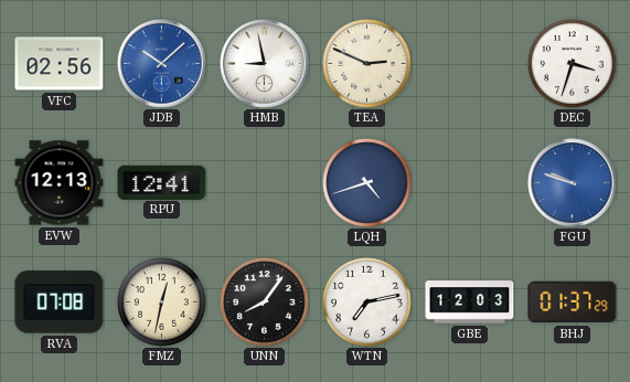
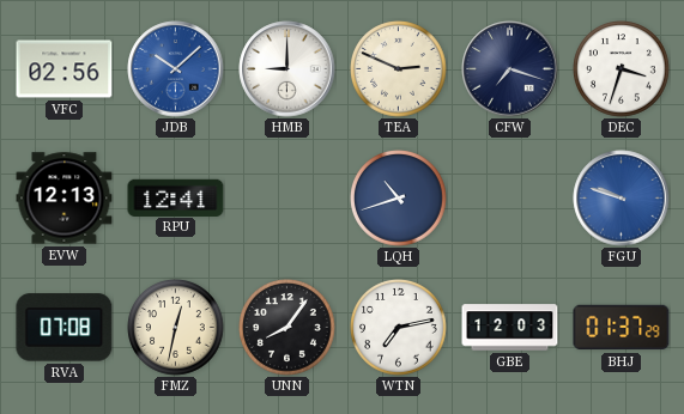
HMB: 8:58 -> 9:00 (287, 69)
CFW: none -> 7:18 (510, 69)
LQH: 4:42 -> 10:42 (399, 199)
